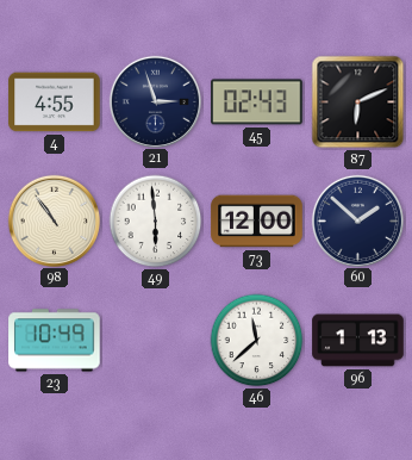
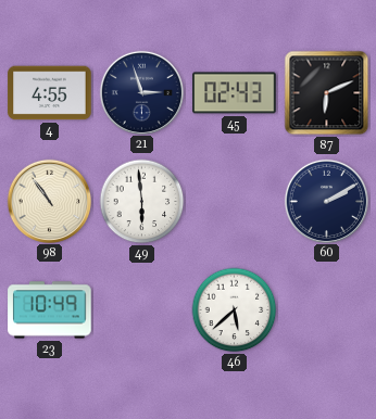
73: 12:00 -> none (257, 222)
60: 1:52 -> 2:10 (326, 201)
46: 11:38 -> 5:38 (235, 310)
96: 1:13 -> none (358, 341)
